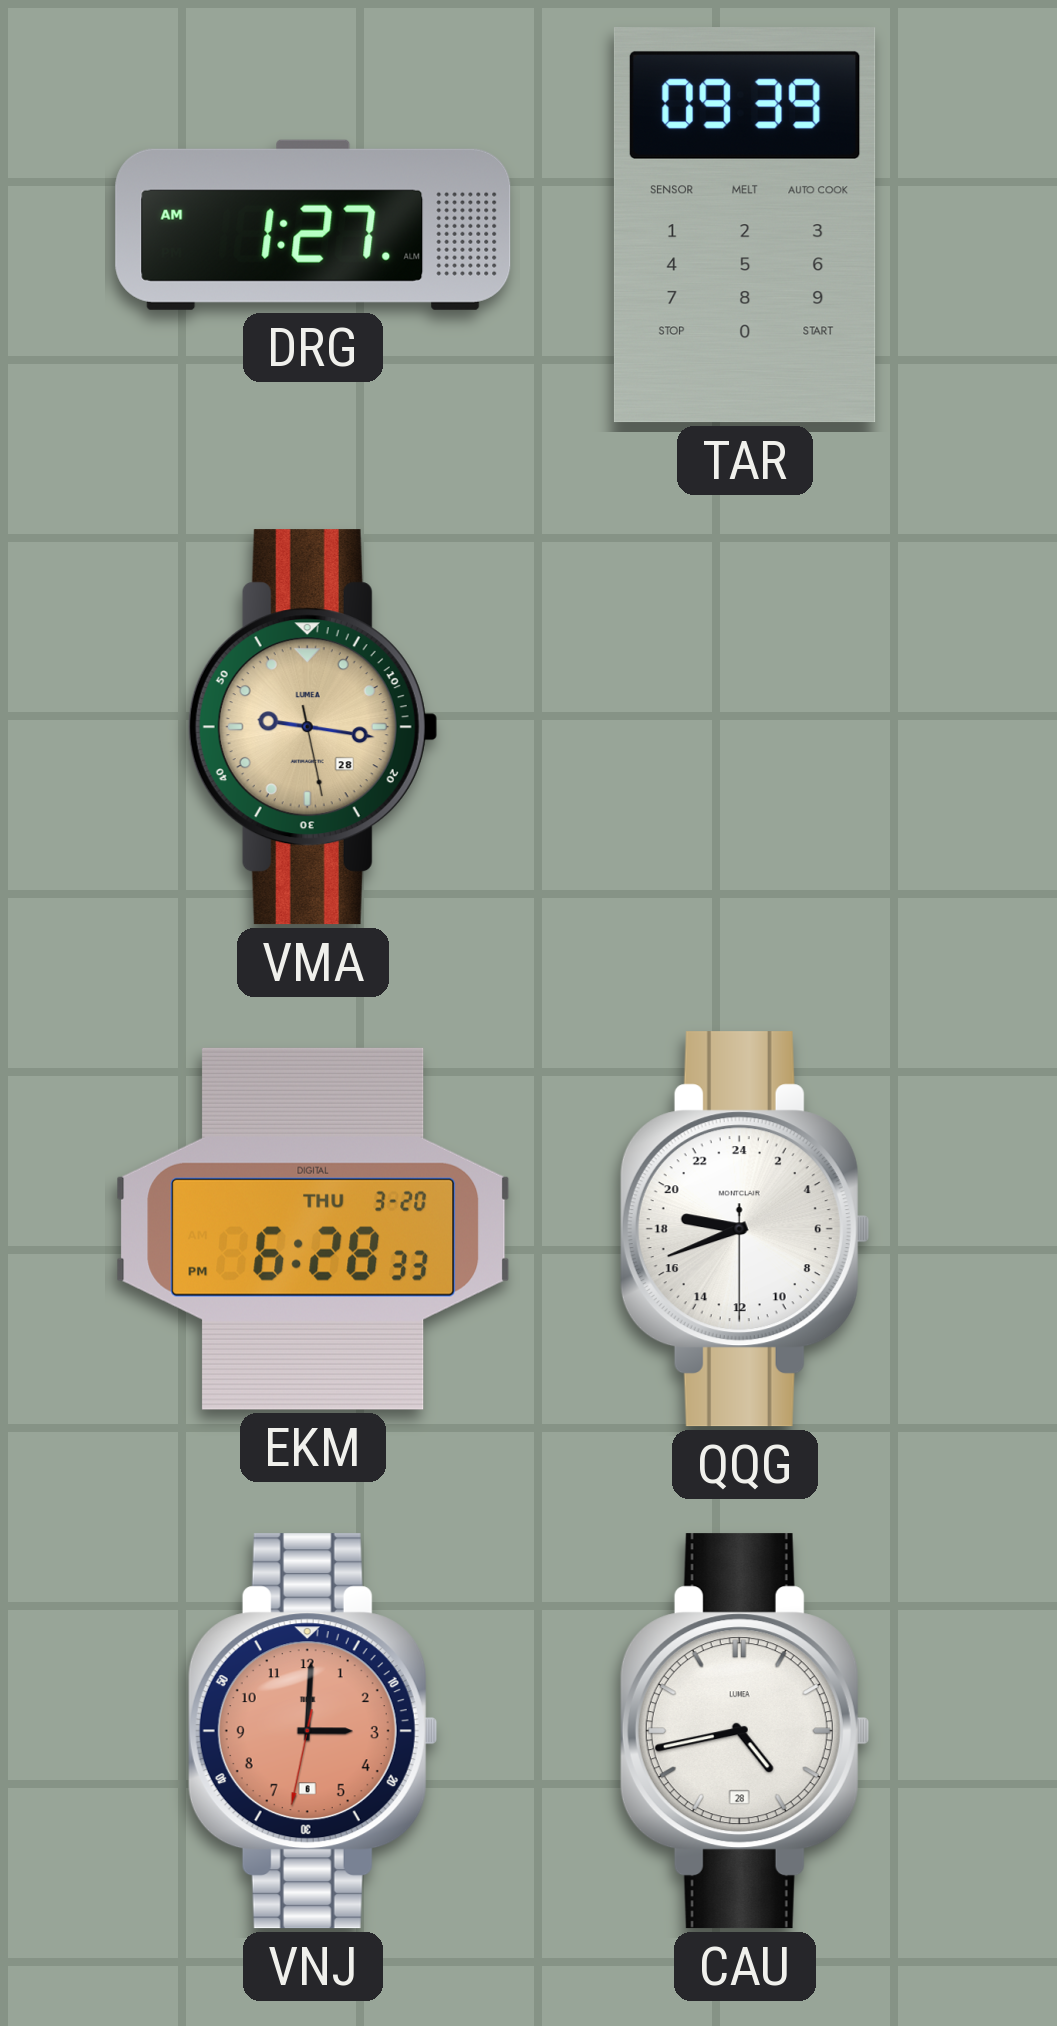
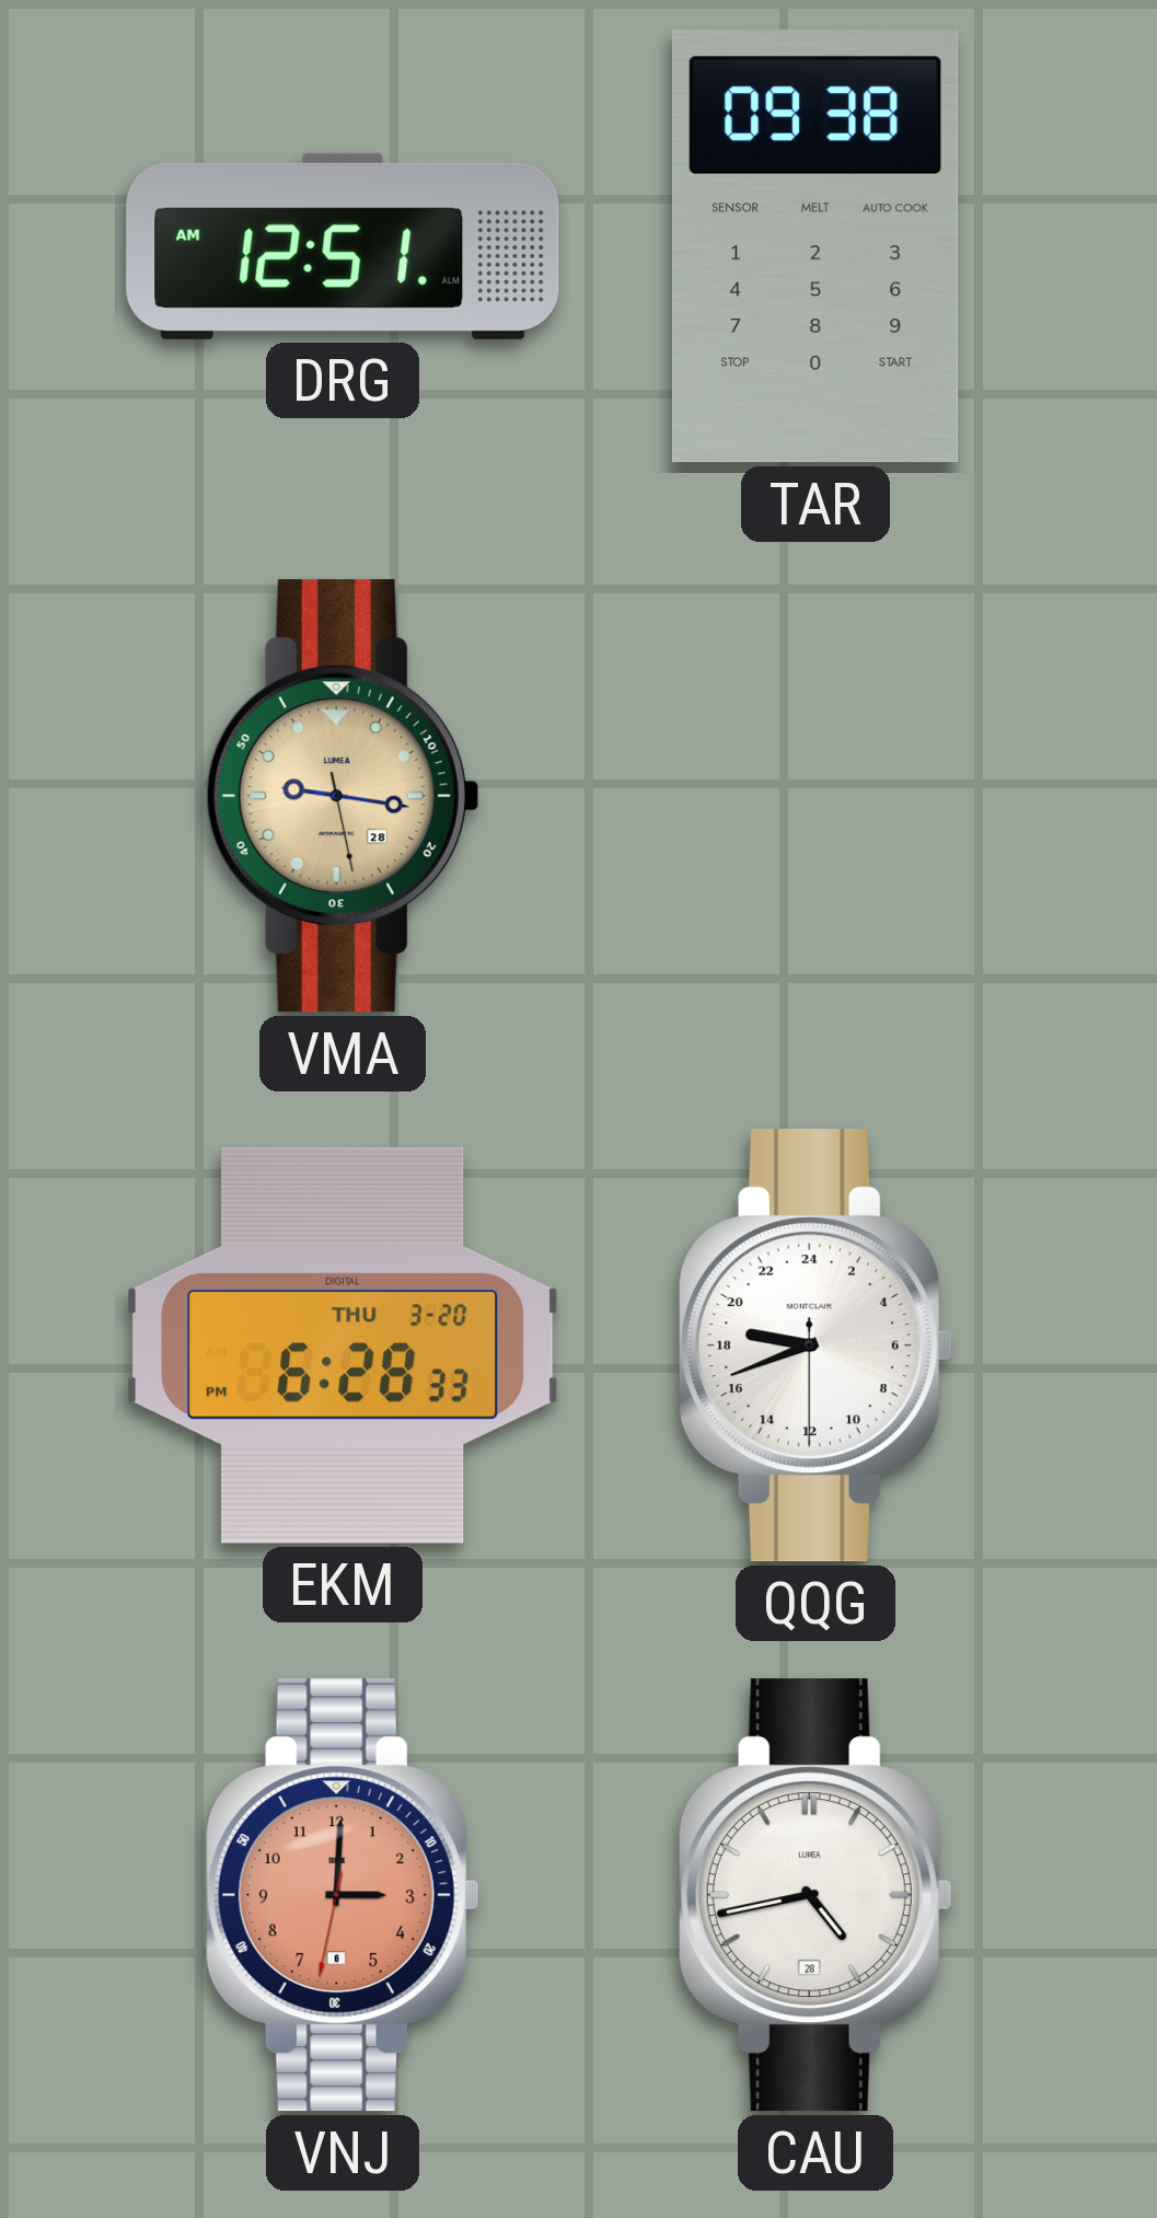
DRG: 1:27 -> 12:51 (343, 246)
TAR: 09:39 -> 09:38 (815, 246)
